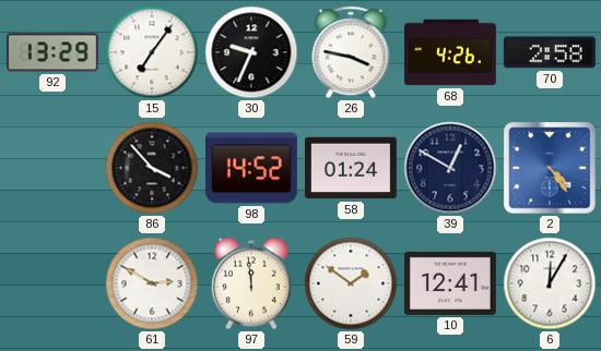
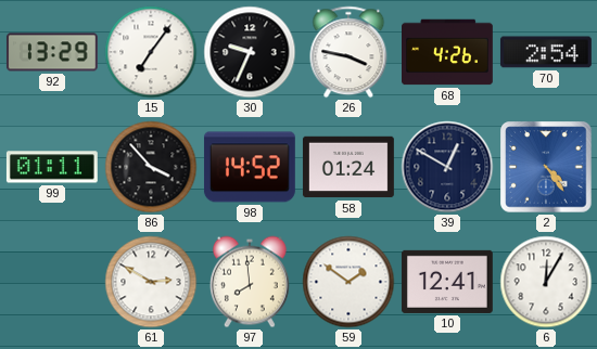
70: 2:58 -> 2:54 (546, 52)
99: none -> 01:11 (52, 167)
97: 11:59 -> 7:59 (250, 282)
